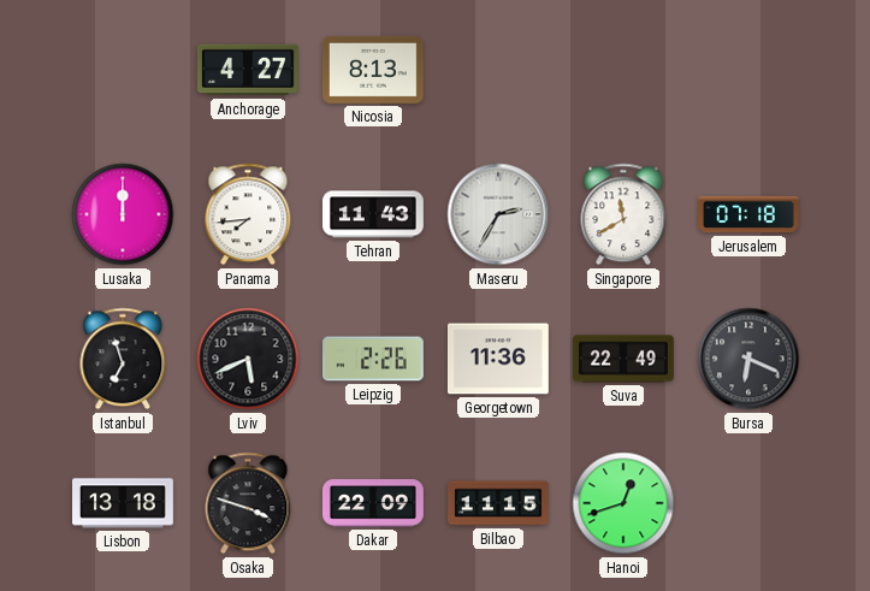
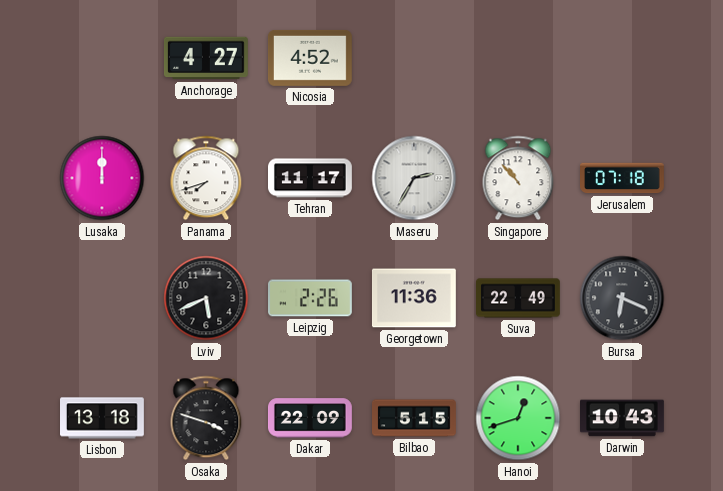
Nicosia: 8:13 -> 4:52 (310, 58)
Panama: 7:44 -> 7:42 (206, 178)
Tehran: 11:43 -> 11:17 (311, 178)
Singapore: 11:40 -> 10:53 (518, 178)
Istanbul: 6:57 -> none (123, 359)
Bilbao: 11:15 -> 5:15 (415, 418)
Darwin: none -> 10:43 (623, 418)
